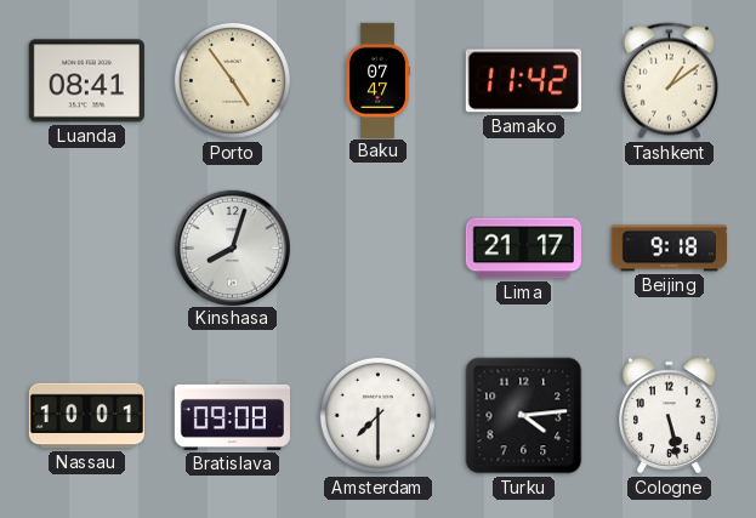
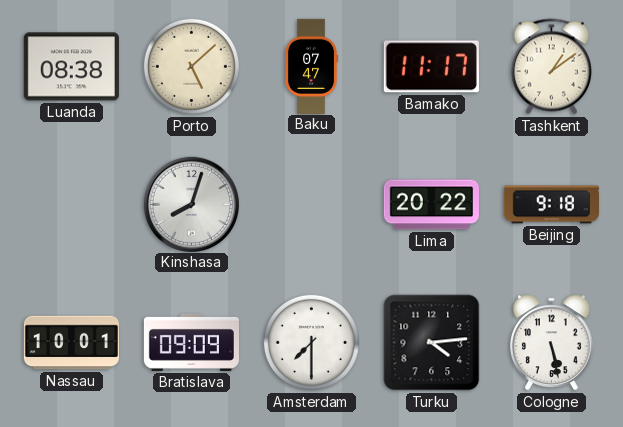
Luanda: 08:41 -> 08:38 (71, 67)
Porto: 4:54 -> 5:08 (191, 66)
Bamako: 11:42 -> 11:17 (431, 67)
Lima: 21:17 -> 20:22 (431, 205)
Bratislava: 09:08 -> 09:09 (191, 342)
